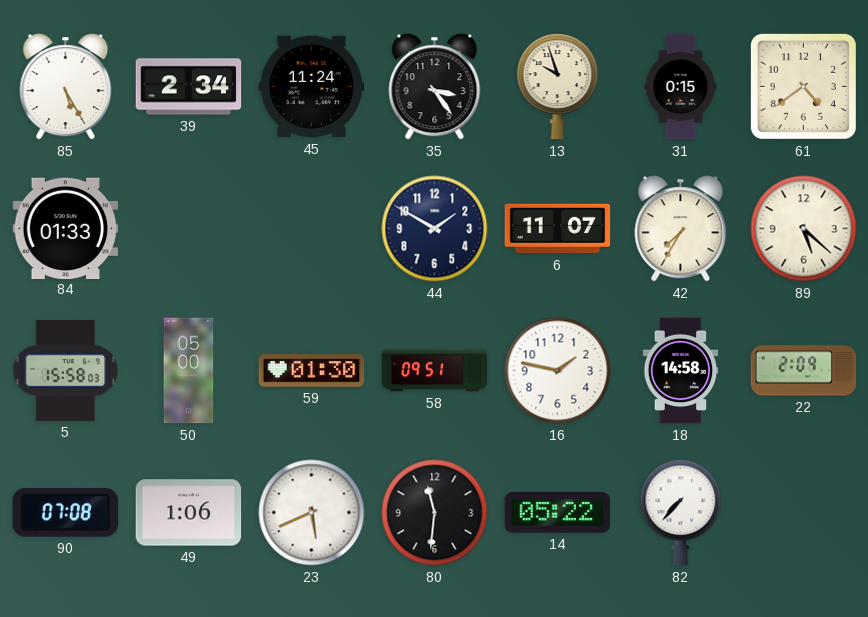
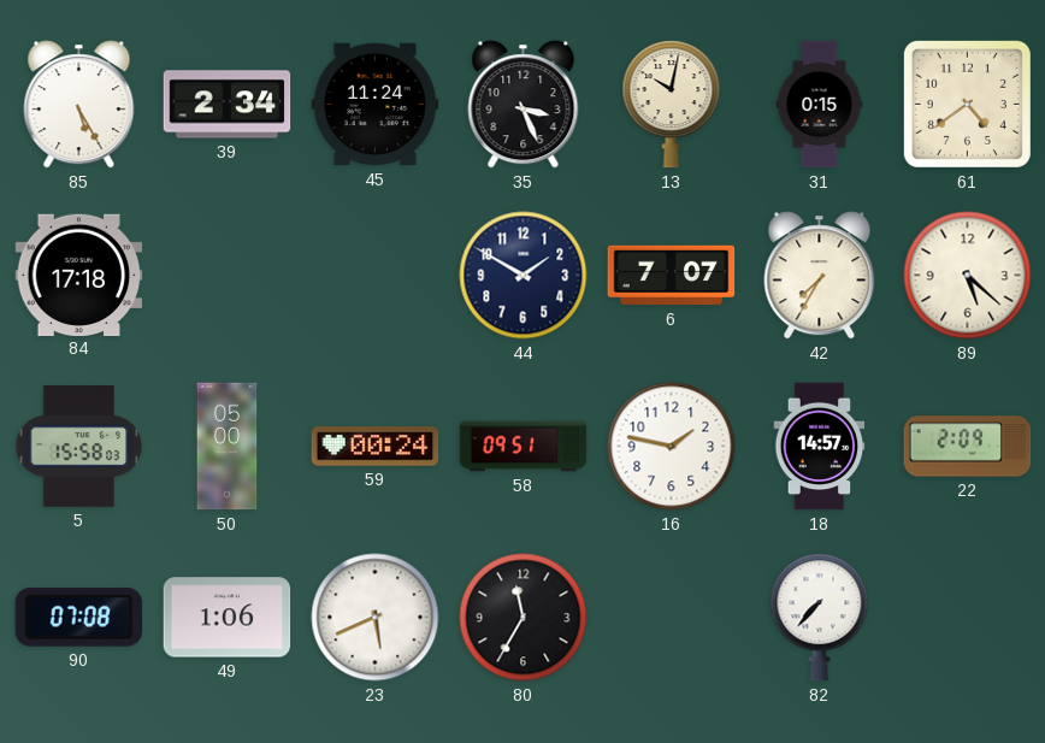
35: 3:24 -> 3:26 (524, 105)
13: 9:57 -> 10:02 (672, 105)
84: 01:33 -> 17:18 (79, 275)
6: 11:07 -> 7:07 (672, 276)
59: 01:30 -> 00:24 (376, 447)
18: 14:58 -> 14:57 (820, 447)
80: 11:31 -> 11:35 (524, 618)
14: 05:22 -> none (558, 513)
